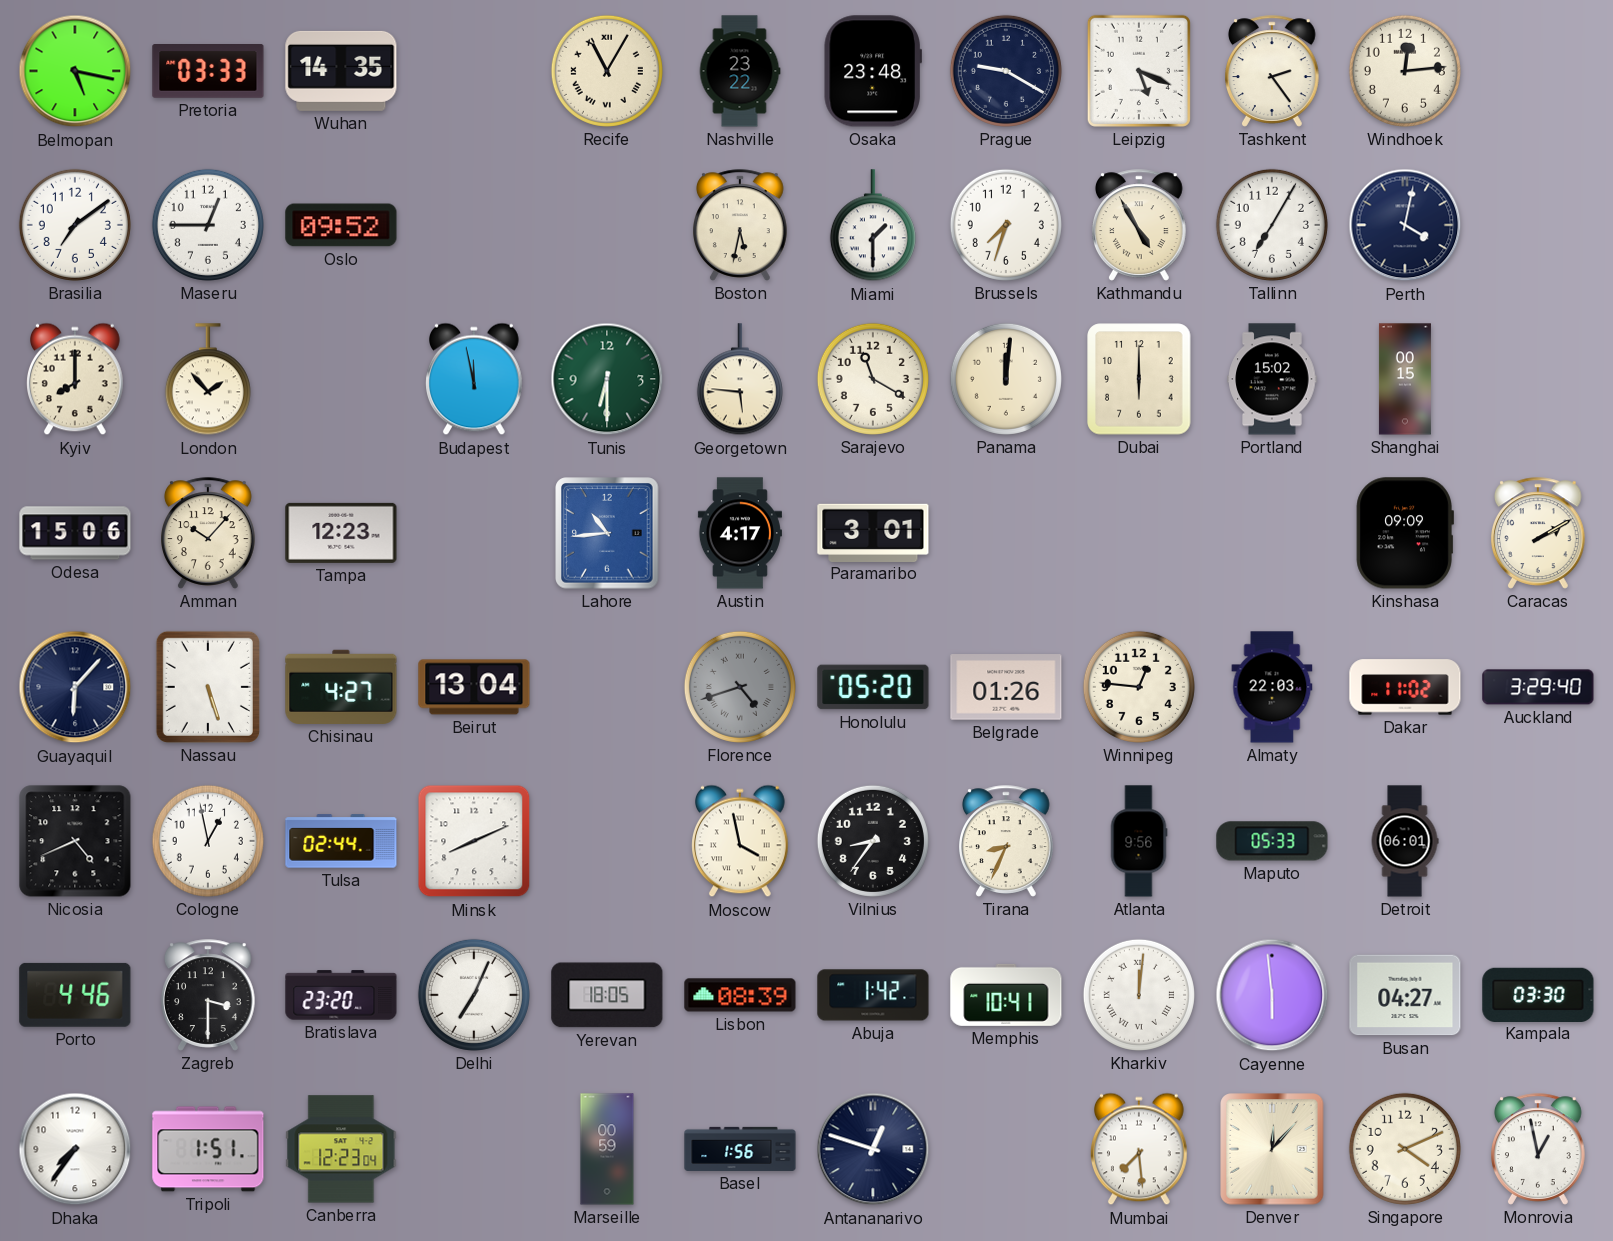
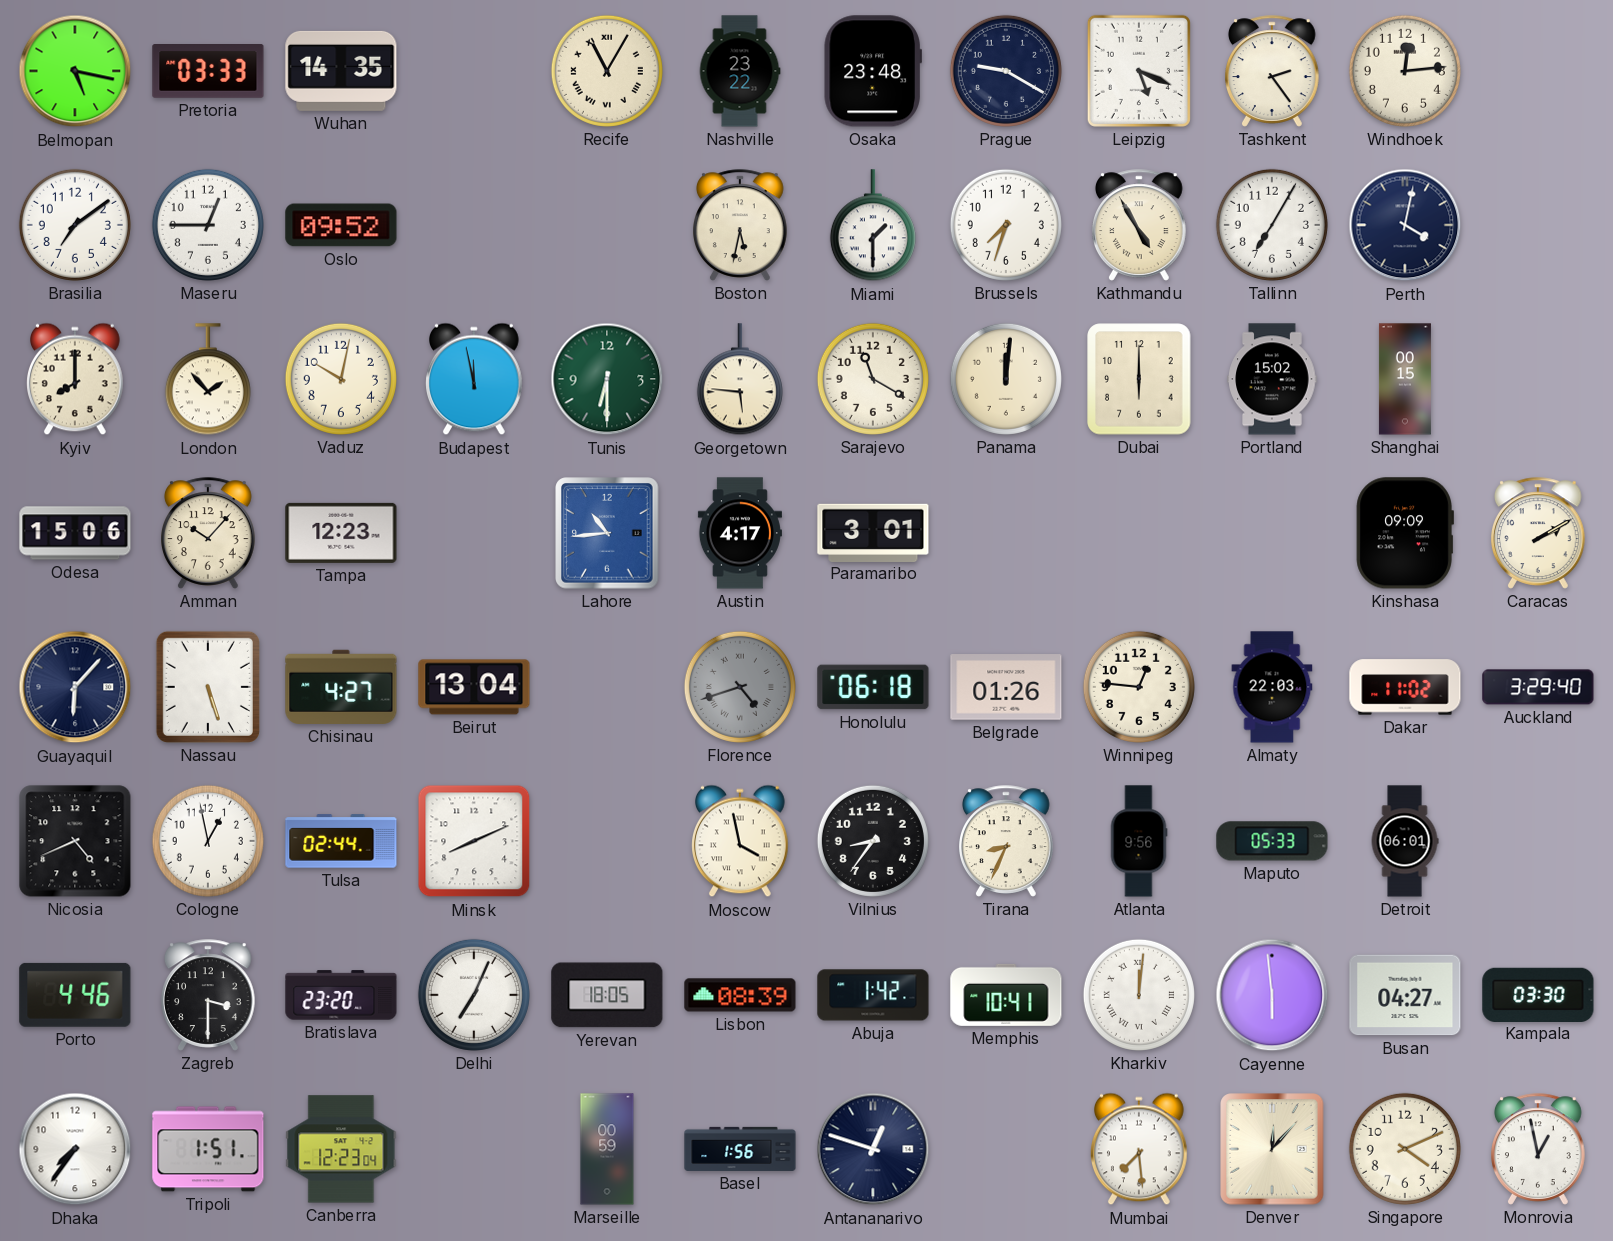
Vaduz: none -> 10:02 (341, 379)
Honolulu: 05:20 -> 06:18 (873, 687)
